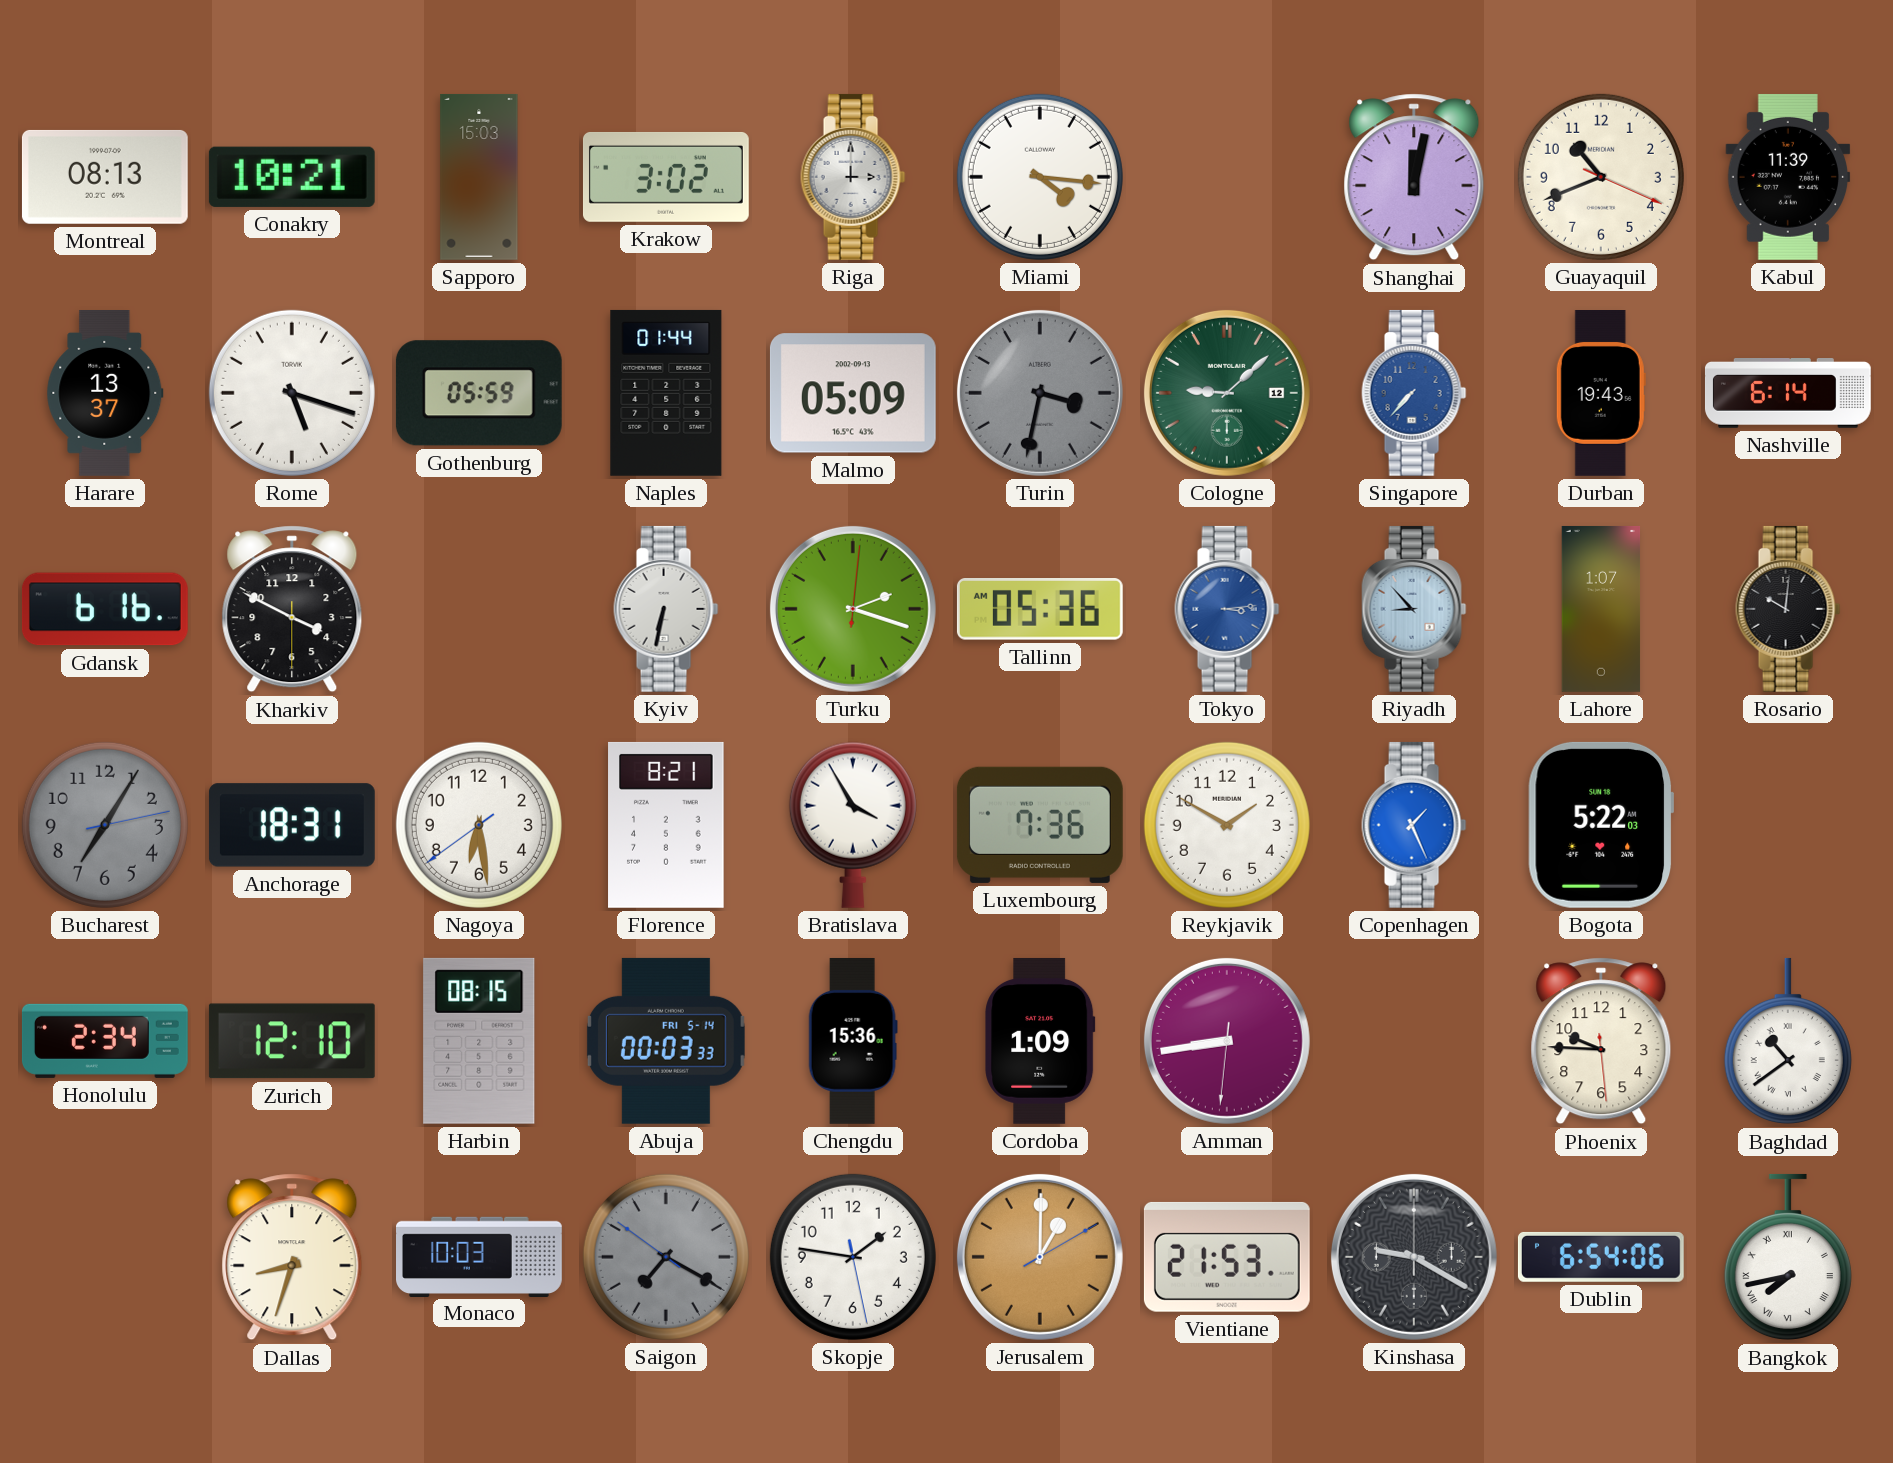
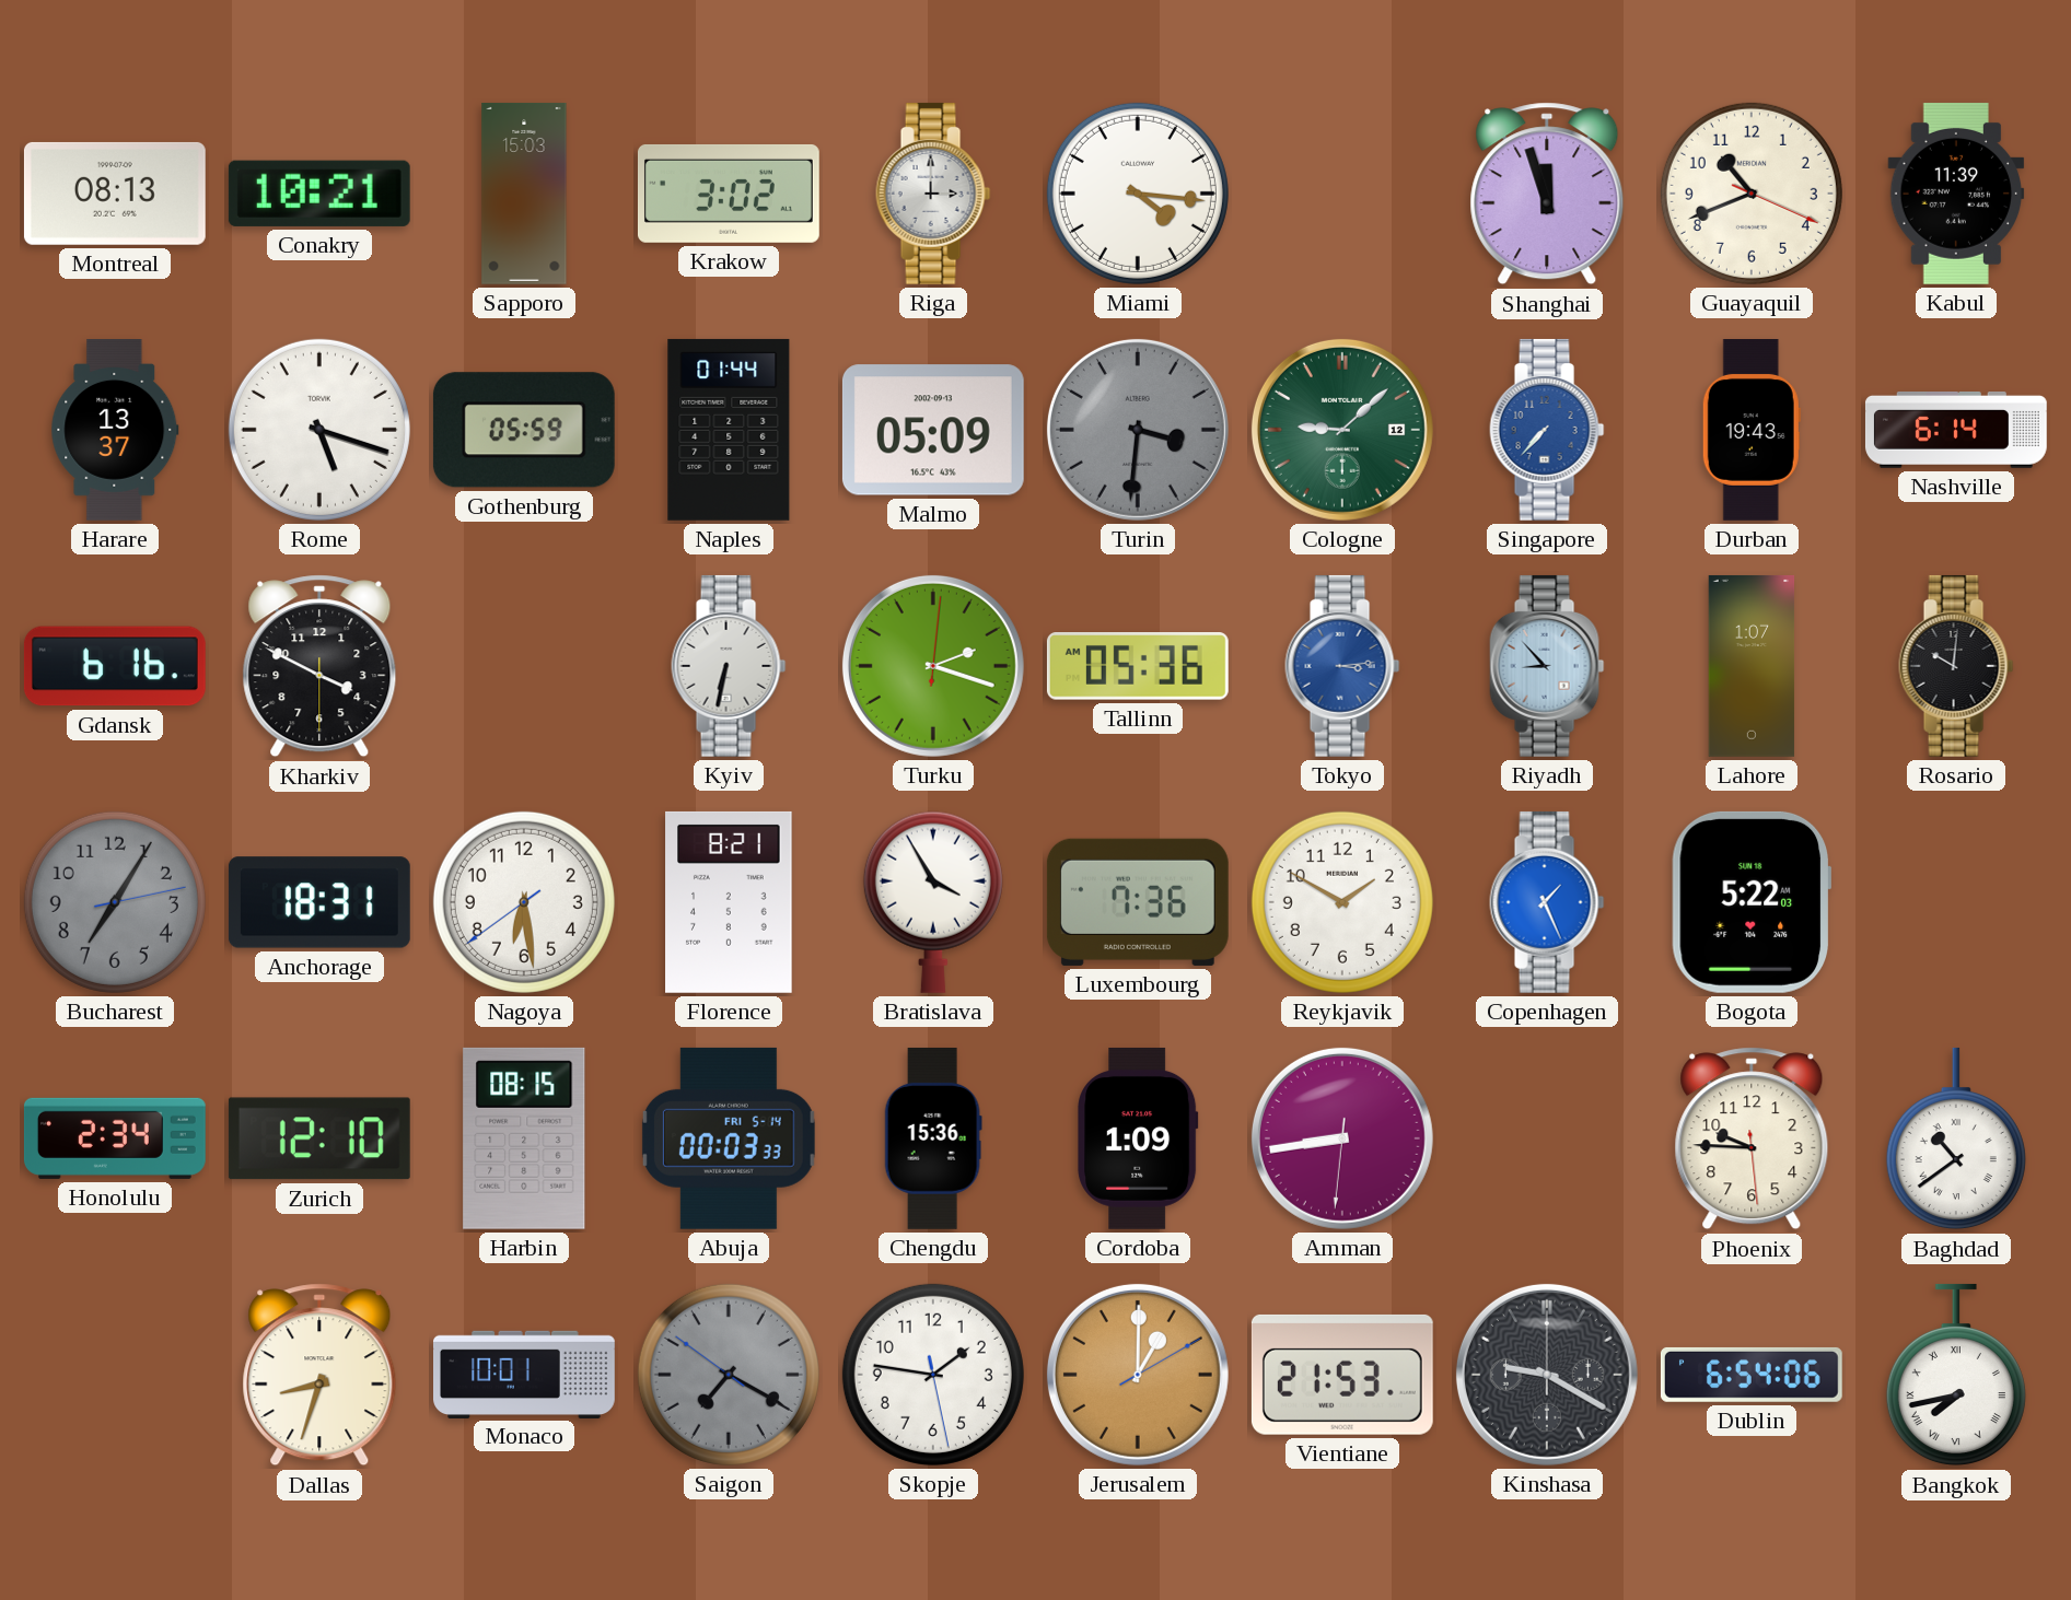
Shanghai: 12:02 -> 11:57 (1547, 194)
Turin: 3:32 -> 3:31 (1138, 430)
Monaco: 10:03 -> 10:01 (525, 1374)
